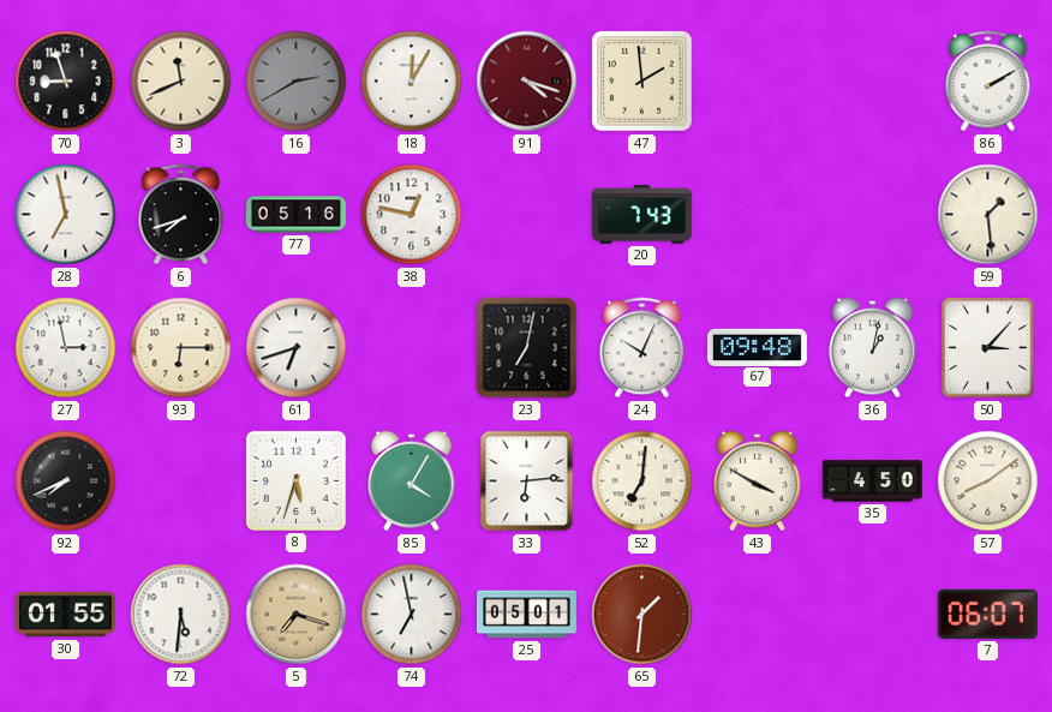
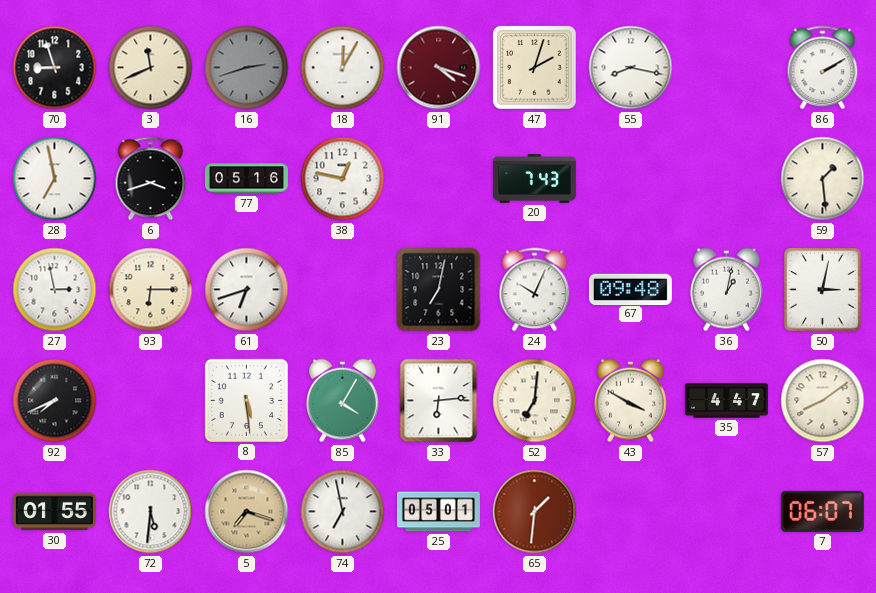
16: 2:40 -> 2:42 (247, 68)
47: 1:59 -> 2:03 (535, 68)
55: none -> 8:17 (631, 68)
6: 7:42 -> 3:42 (151, 179)
50: 3:07 -> 3:02 (823, 290)
8: 5:33 -> 5:29 (246, 400)
35: 4:50 -> 4:47 (726, 401)
